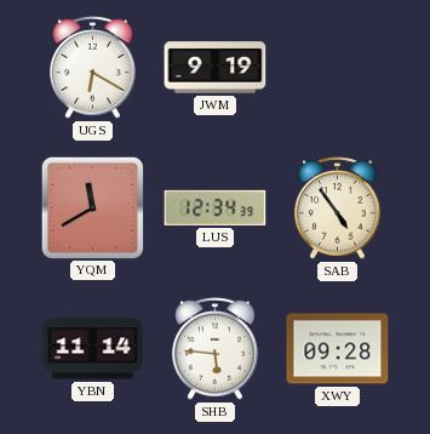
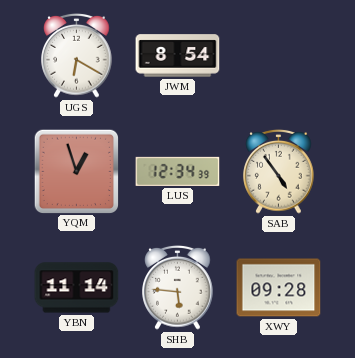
JWM: 9:19 -> 8:54 (178, 56)
YQM: 11:40 -> 12:57 (76, 171)
